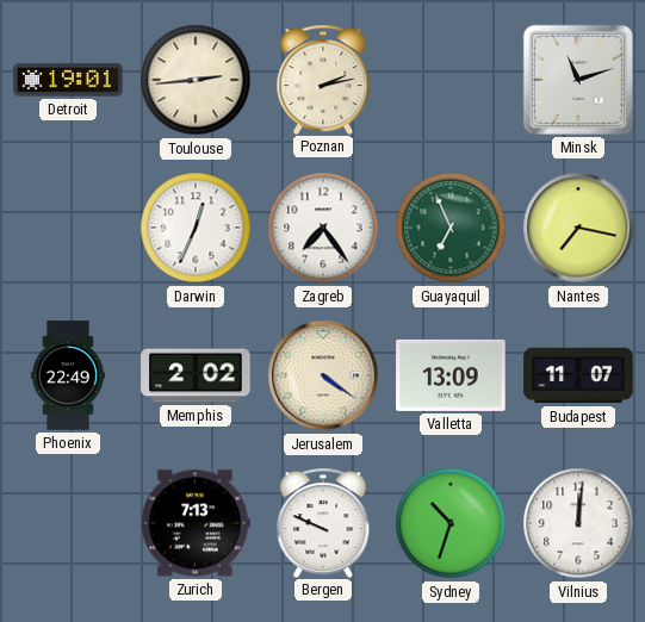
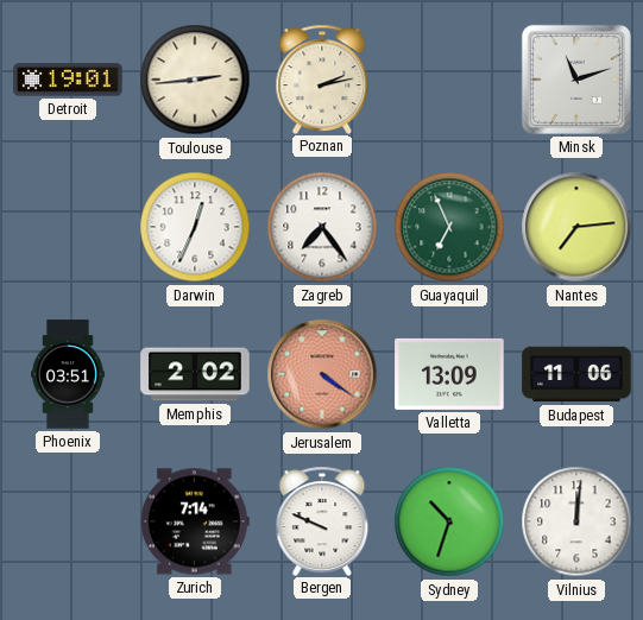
Nantes: 7:17 -> 7:14 (576, 227)
Phoenix: 22:49 -> 03:51 (69, 374)
Jerusalem dial: cream -> salmon (322, 374)
Budapest: 11:07 -> 11:06 (576, 374)
Zurich: 7:13 -> 7:14 (195, 521)
